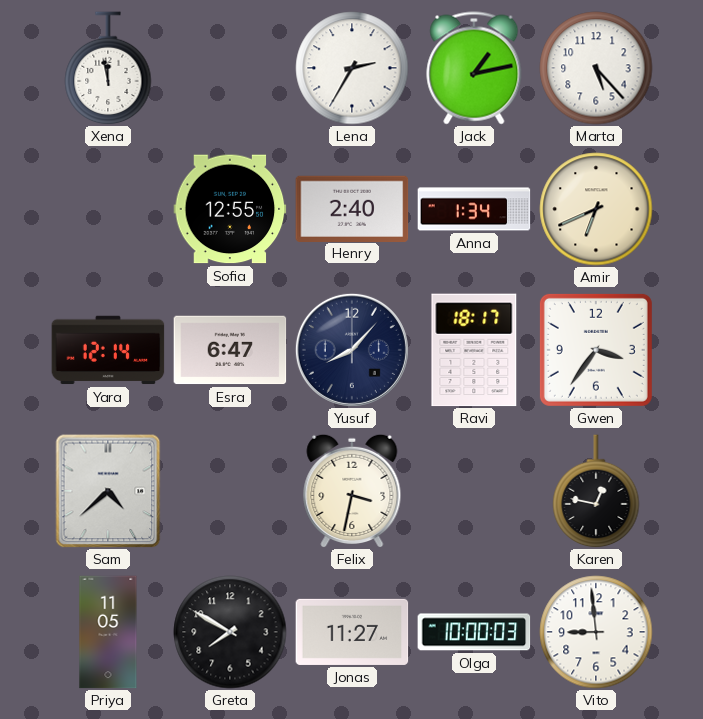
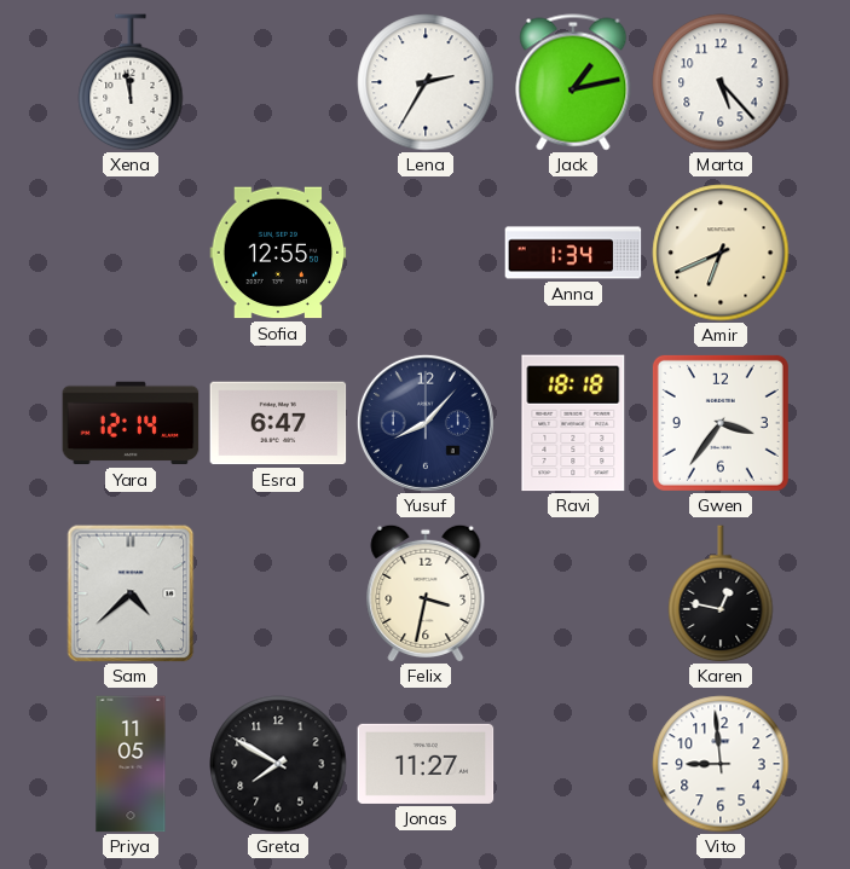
Henry: 2:40 -> none (352, 208)
Ravi: 18:17 -> 18:18 (573, 423)
Olga: 10:00 -> none (474, 632)
